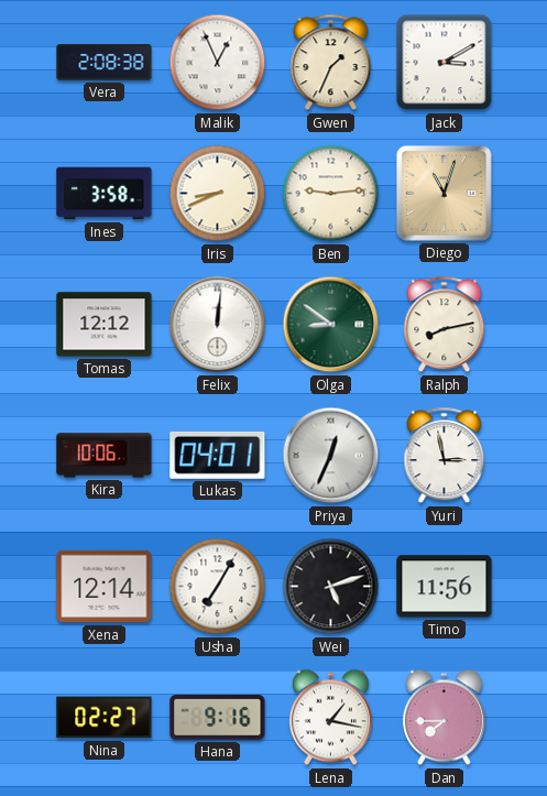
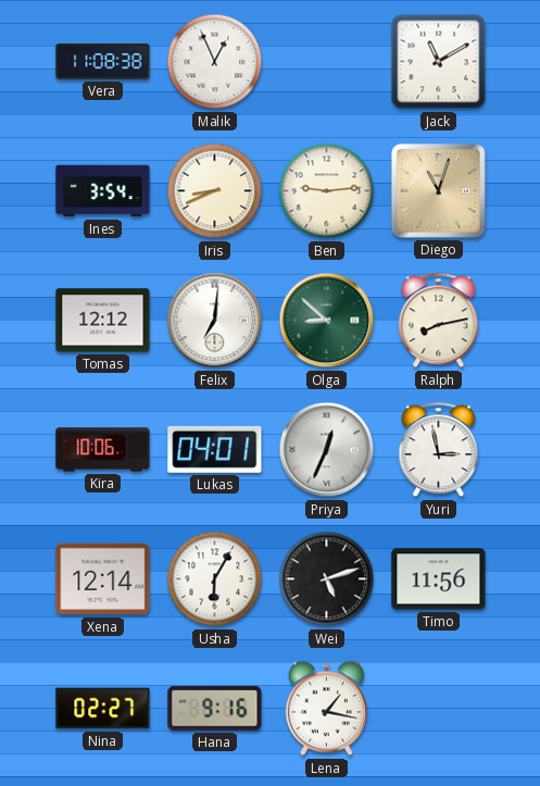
Vera: 2:08 -> 11:08 (103, 62)
Gwen: 1:34 -> none (331, 63)
Jack: 3:10 -> 11:10 (439, 62)
Ines: 3:58 -> 3:54 (103, 191)
Felix: 12:01 -> 7:01 (215, 321)
Olga: 8:51 -> 8:52 (327, 321)
Usha: 7:05 -> 6:05 (215, 579)
Dan: 7:45 -> none (444, 718)
